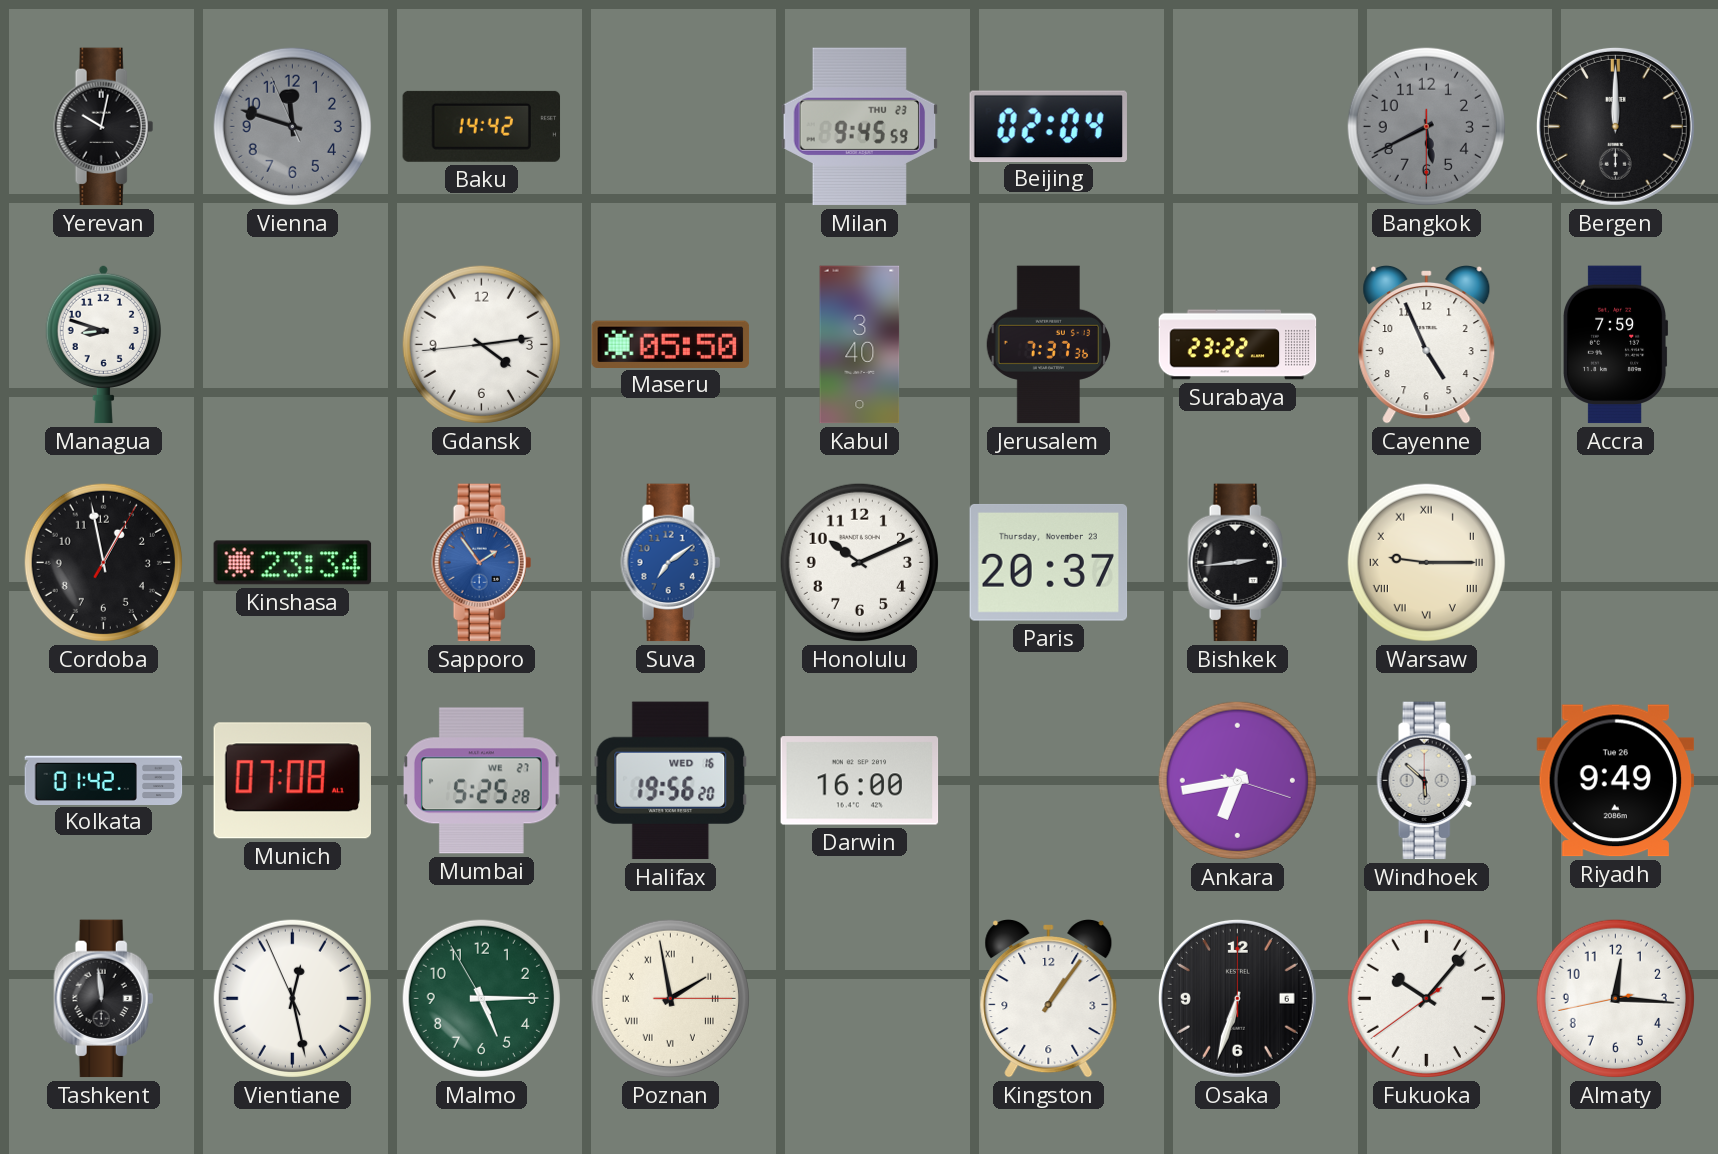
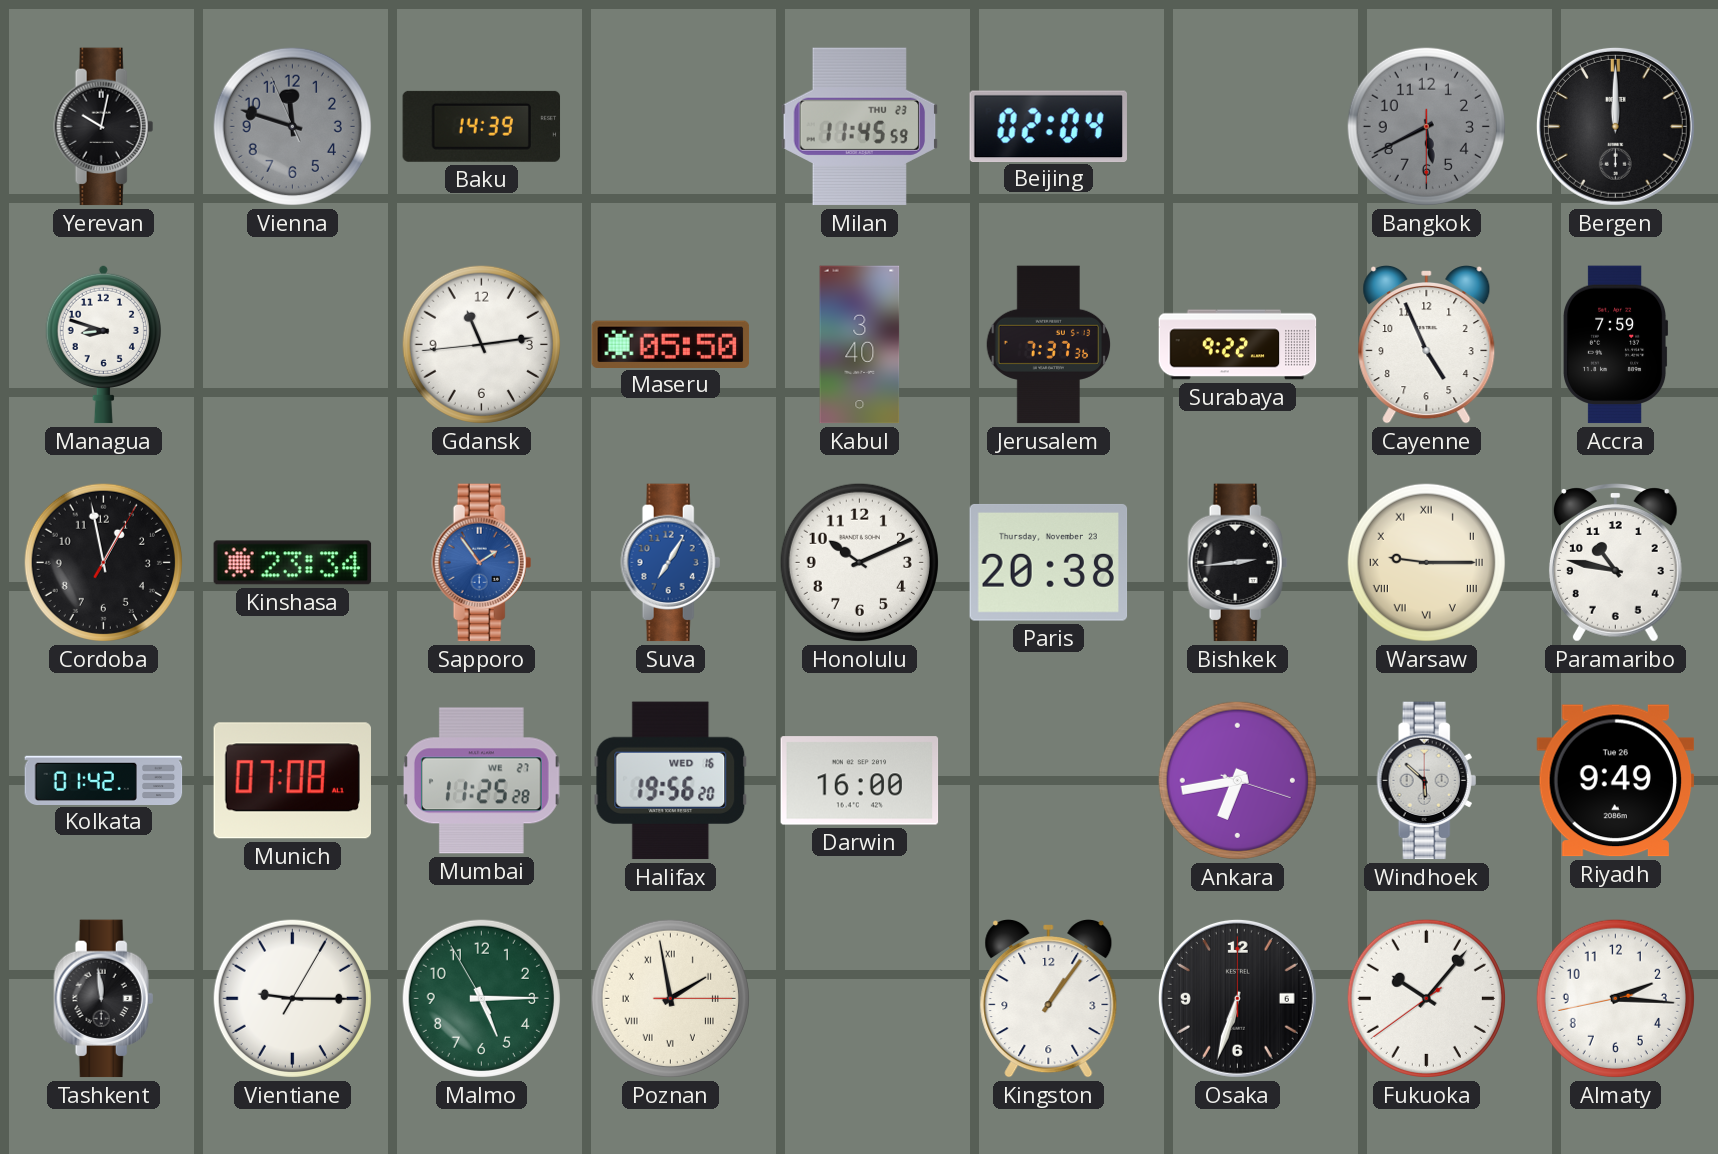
Baku: 14:42 -> 14:39 (482, 126)
Milan: 9:45 -> 11:45 (860, 127)
Gdansk: 4:13 -> 11:13 (481, 344)
Surabaya: 23:22 -> 9:22 (1238, 345)
Suva: 7:09 -> 7:05 (671, 563)
Paris: 20:37 -> 20:38 (1049, 562)
Paramaribo: none -> 10:47 (1615, 563)
Mumbai: 5:25 -> 11:25 (481, 781)
Vientiane: 12:27 -> 9:15 (292, 998)
Almaty: 12:15 -> 2:15 (1615, 998)
